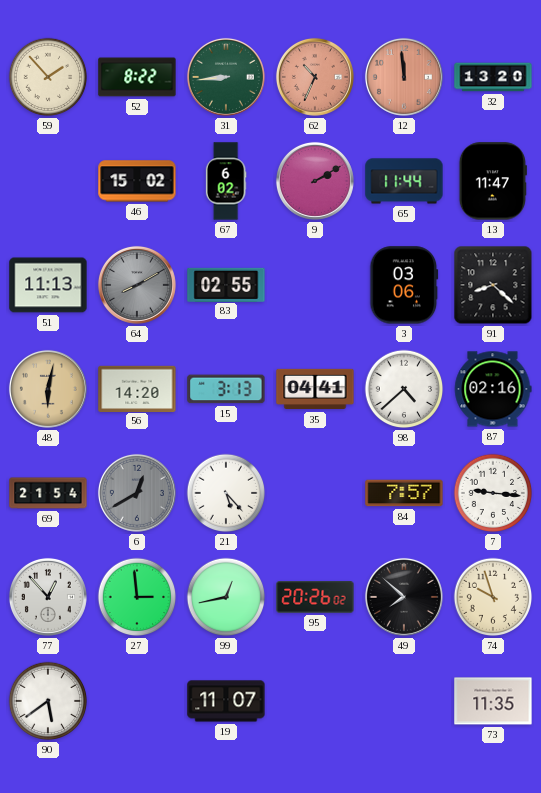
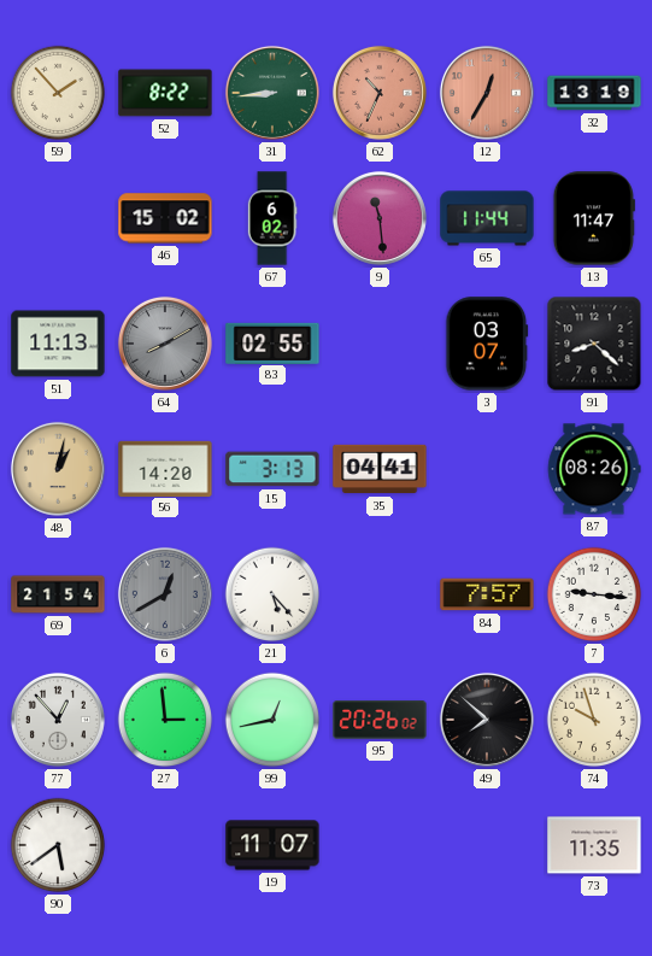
12: 11:59 -> 12:35 (487, 93)
32: 13:20 -> 13:19 (594, 93)
9: 2:10 -> 11:29 (380, 218)
3: 03:06 -> 03:07 (487, 344)
48: 6:02 -> 1:02 (58, 469)
98: 4:38 -> none (404, 389)
87: 02:16 -> 08:26 (594, 469)
